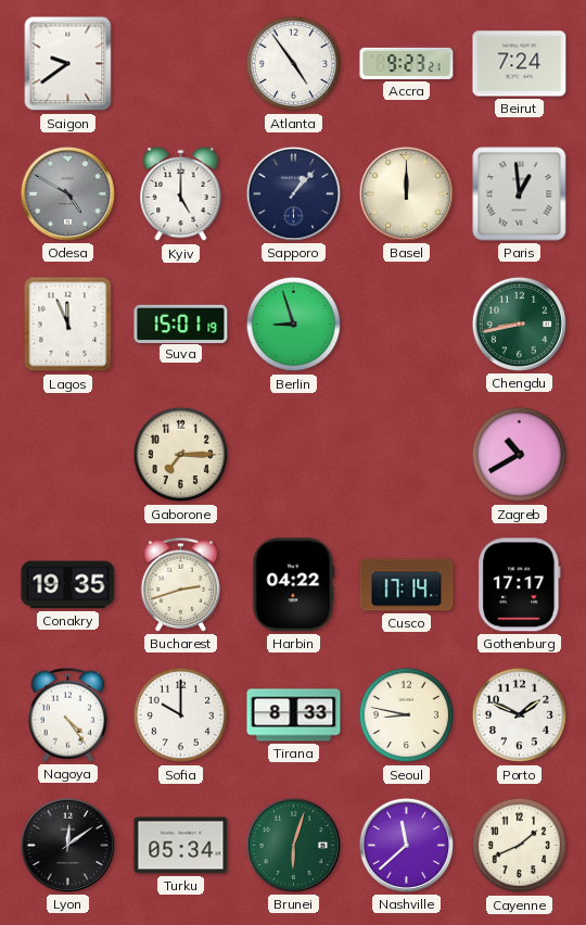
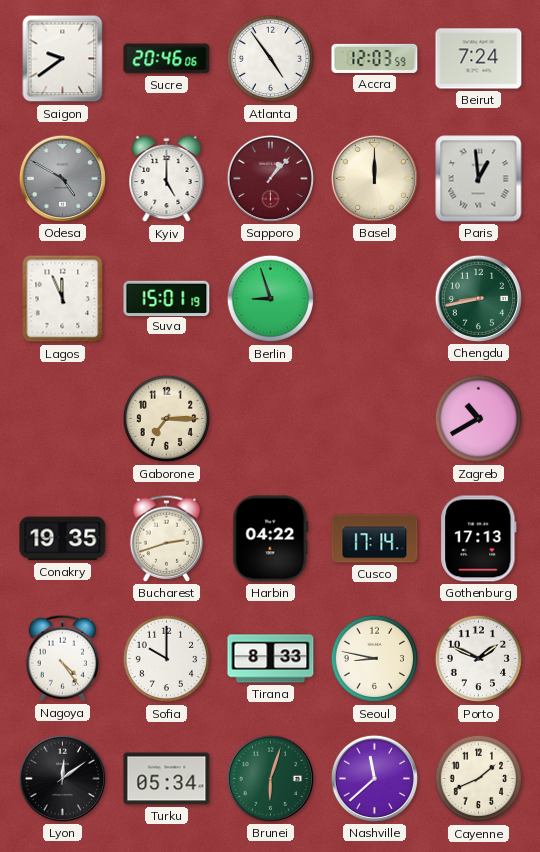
Sucre: none -> 20:46 (167, 59)
Accra: 9:23 -> 12:03 (375, 58)
Sapporo dial: navy -> burgundy (270, 178)
Gothenburg: 17:17 -> 17:13 (479, 539)
